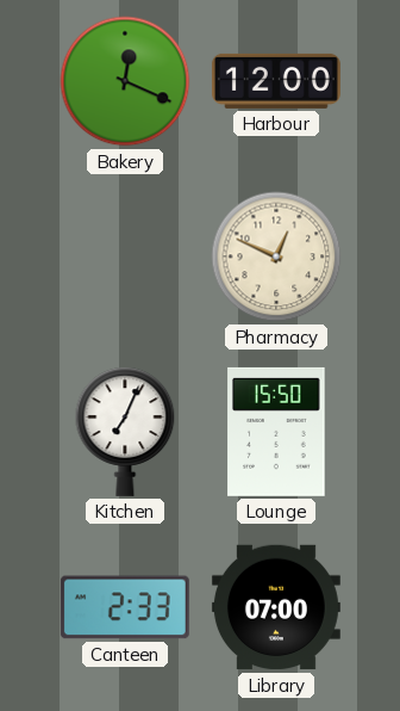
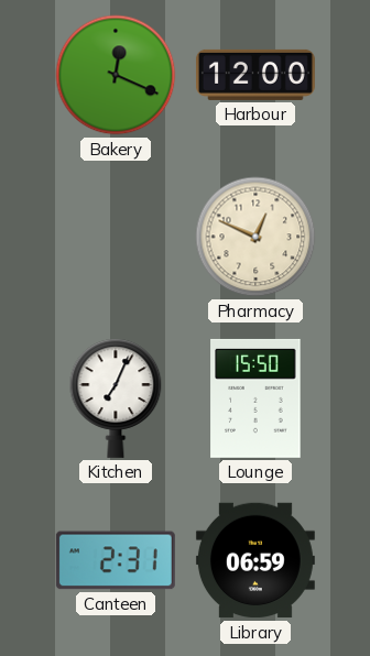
Canteen: 2:33 -> 2:31 (116, 560)
Library: 07:00 -> 06:59 (255, 560)
